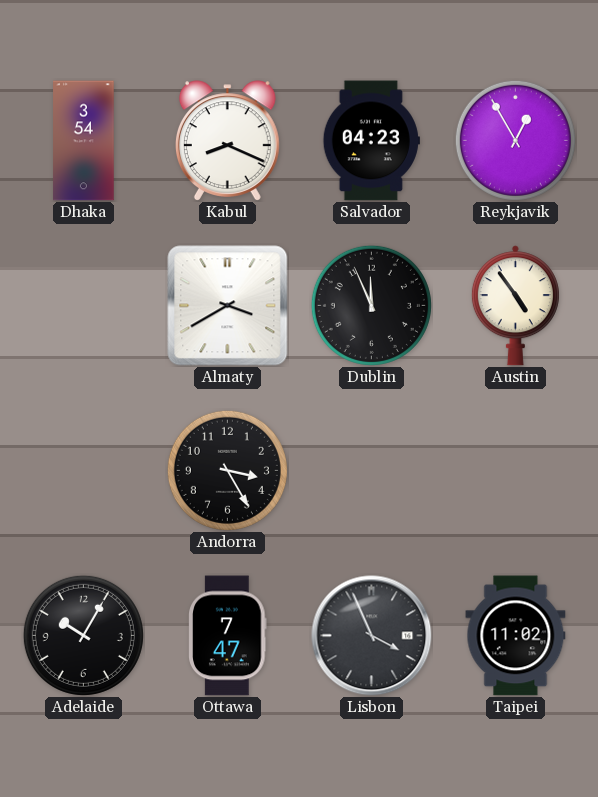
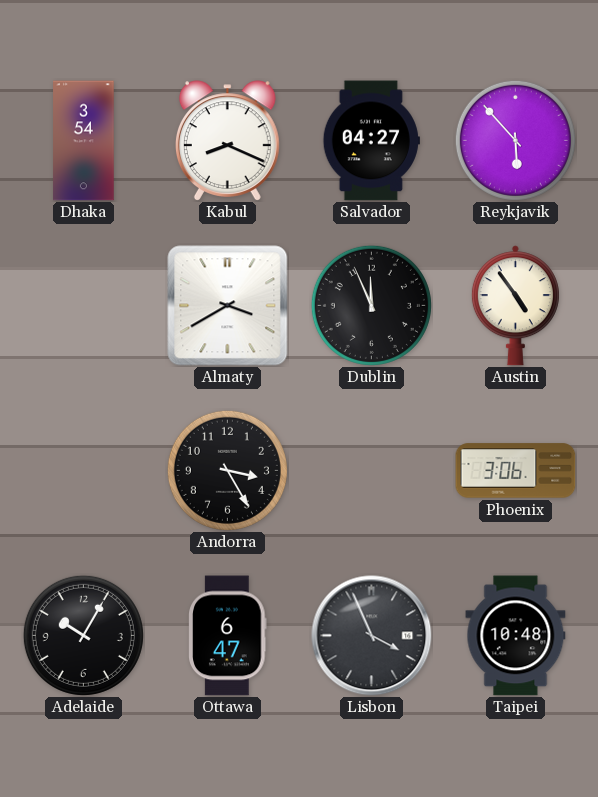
Salvador: 04:23 -> 04:27 (371, 141)
Reykjavik: 12:55 -> 5:53 (515, 140)
Phoenix: none -> 3:06 (516, 471)
Ottawa: 7:47 -> 6:47 (228, 636)
Taipei: 11:02 -> 10:48 (516, 636)
